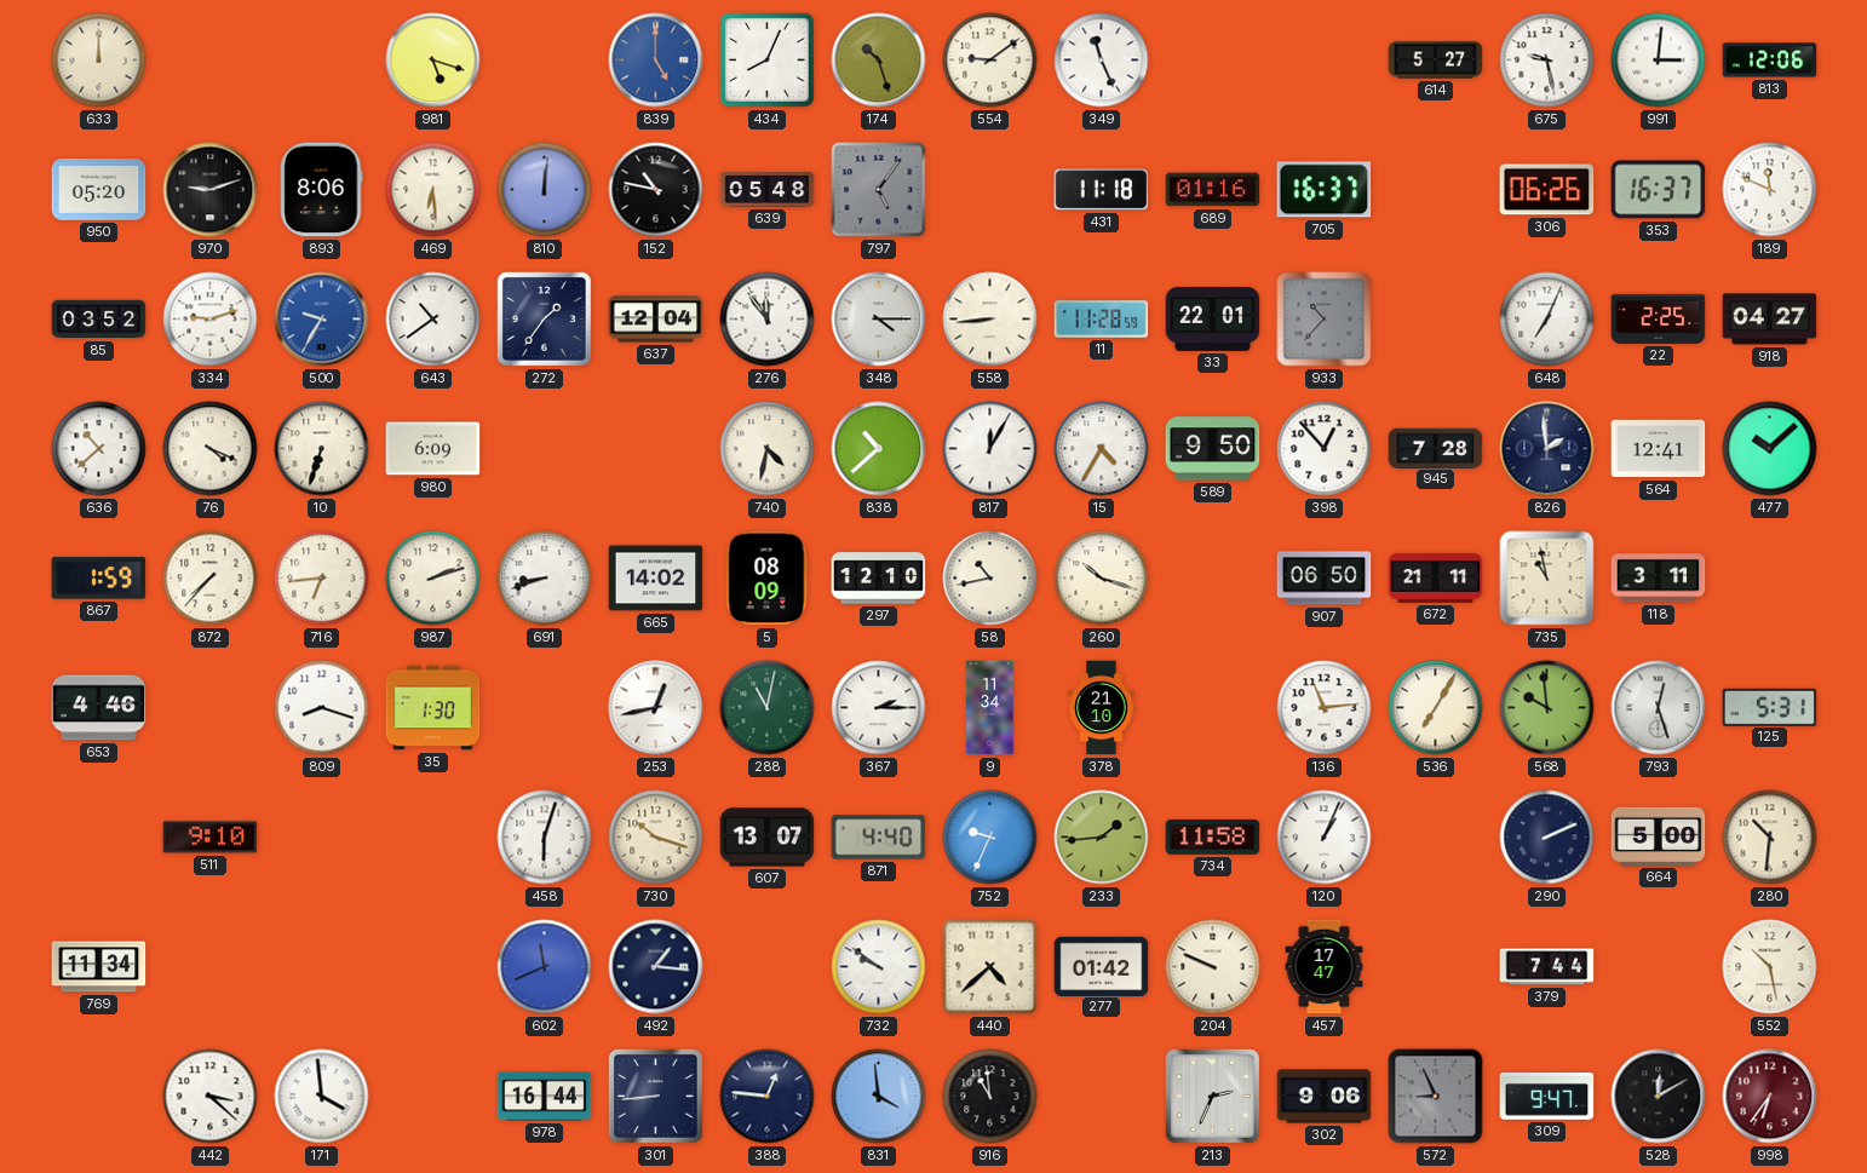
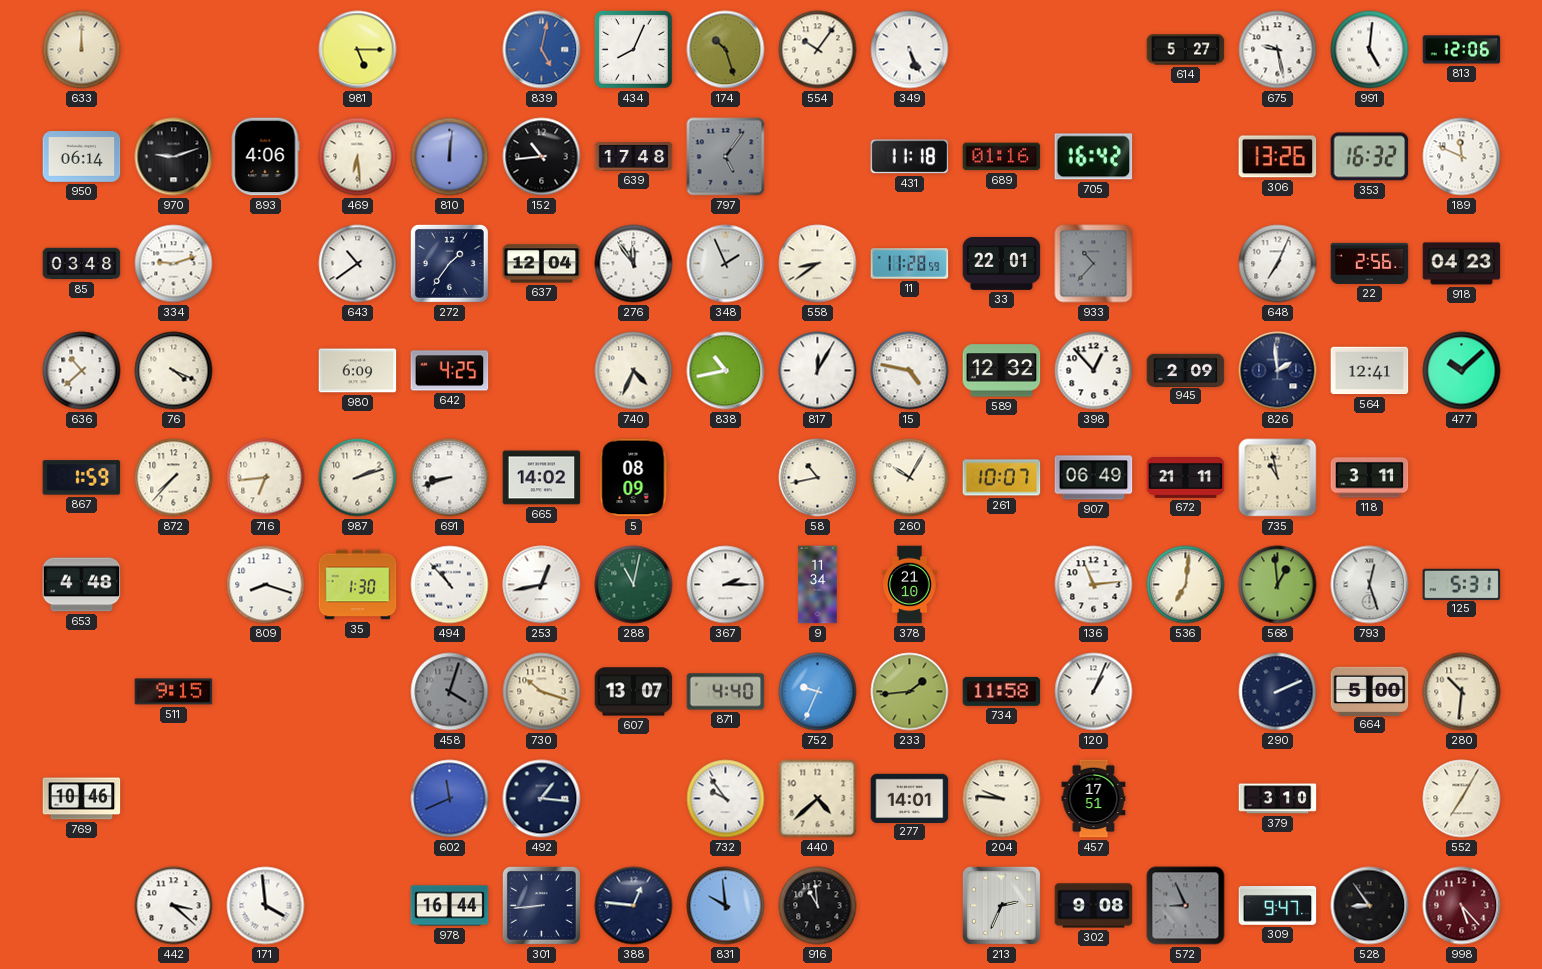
981: 5:18 -> 5:15 (358, 50)
839: 5:00 -> 5:02 (542, 50)
554: 9:09 -> 10:06 (818, 50)
349: 11:26 -> 5:26 (910, 50)
991: 3:01 -> 5:01 (1370, 50)
950: 05:20 -> 06:14 (82, 157)
893: 8:06 -> 4:06 (265, 157)
152: 10:47 -> 10:44 (542, 157)
639: 05:48 -> 17:48 (634, 157)
705: 16:37 -> 16:42 (1094, 157)
306: 06:26 -> 13:26 (1278, 157)
353: 16:37 -> 16:32 (1370, 157)
85: 03:52 -> 03:48 (82, 264)
500: 9:35 -> none (322, 320)
348: 4:15 -> 1:56 (726, 264)
558: 8:44 -> 8:39 (818, 264)
22: 2:25 -> 2:56 (1370, 263)
918: 04:27 -> 04:23 (1462, 264)
10: 6:33 -> none (322, 449)
642: none -> 4:25 (450, 371)
740: 4:32 -> 4:34 (634, 371)
838: 10:38 -> 10:43 (726, 371)
15: 4:35 -> 4:47 (910, 371)
589: 9:50 -> 12:32 (1002, 371)
945: 7:28 -> 2:09 (1186, 370)
297: 12:10 -> none (879, 579)
260: 10:18 -> 10:05 (910, 478)
261: none -> 10:07 (1002, 478)
907: 06:50 -> 06:49 (1094, 478)
653: 4:46 -> 4:48 (82, 585)
494: none -> 10:53 (450, 585)
536: 7:05 -> 7:01 (1186, 585)
568: 9:59 -> 12:59 (1278, 585)
511: 9:10 -> 9:15 (174, 692)
458: 6:03 -> 4:03 (450, 692)
458 dial: white -> grey (450, 692)
769: 11:34 -> 10:46 (82, 799)
732: 9:51 -> 9:54 (726, 799)
277: 01:42 -> 14:01 (910, 798)
204: 9:49 -> 9:46 (1002, 799)
457: 17:47 -> 17:51 (1094, 799)
379: 7:44 -> 3:10 (1278, 799)
552: 10:28 -> 7:05 (1462, 799)
831: 3:59 -> 9:59 (726, 906)
302: 9:06 -> 9:08 (1094, 906)
528: 12:10 -> 8:54 (1370, 906)
998: 6:36 -> 5:23 (1462, 906)
